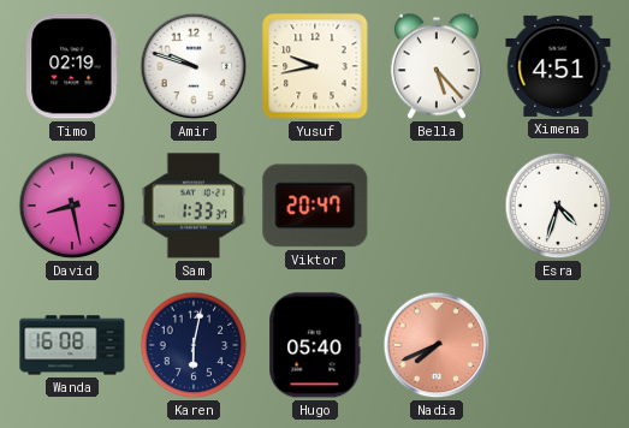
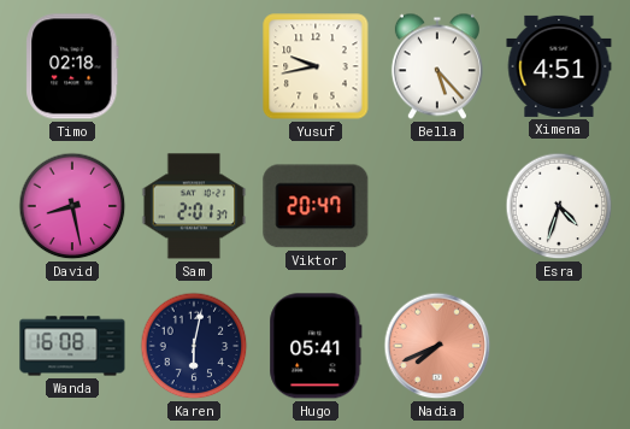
Timo: 02:19 -> 02:18 (72, 66)
Amir: 9:48 -> none (194, 66)
Sam: 1:33 -> 2:01 (194, 206)
Hugo: 05:40 -> 05:41 (316, 346)
